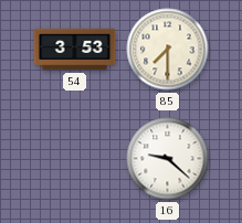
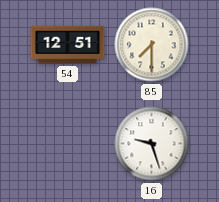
54: 3:53 -> 12:51 (68, 45)
16: 9:22 -> 9:27 (152, 144)
